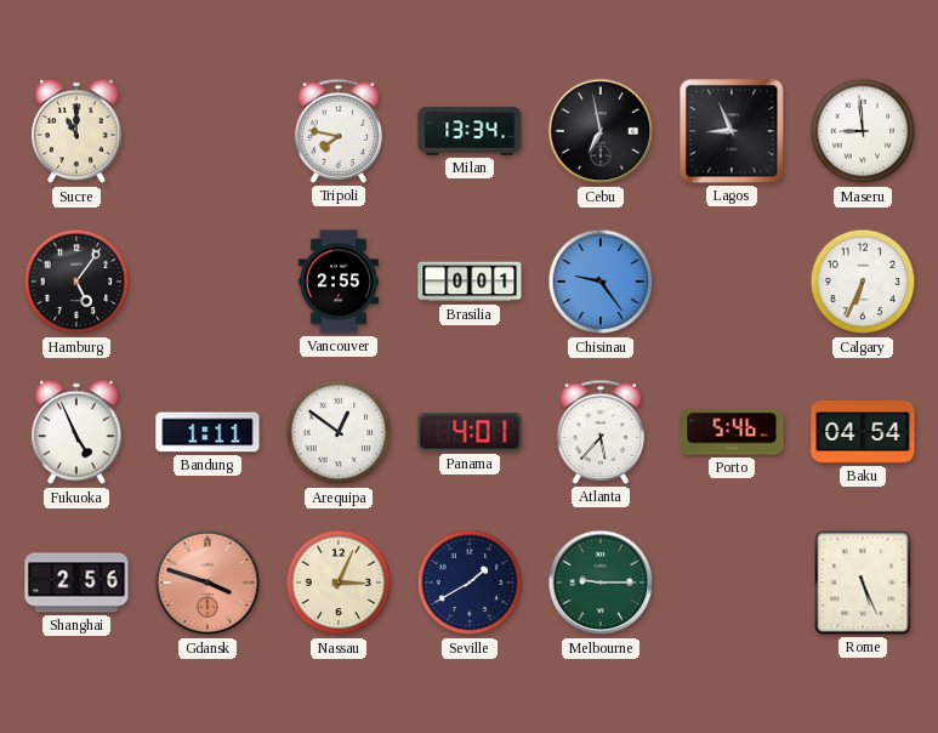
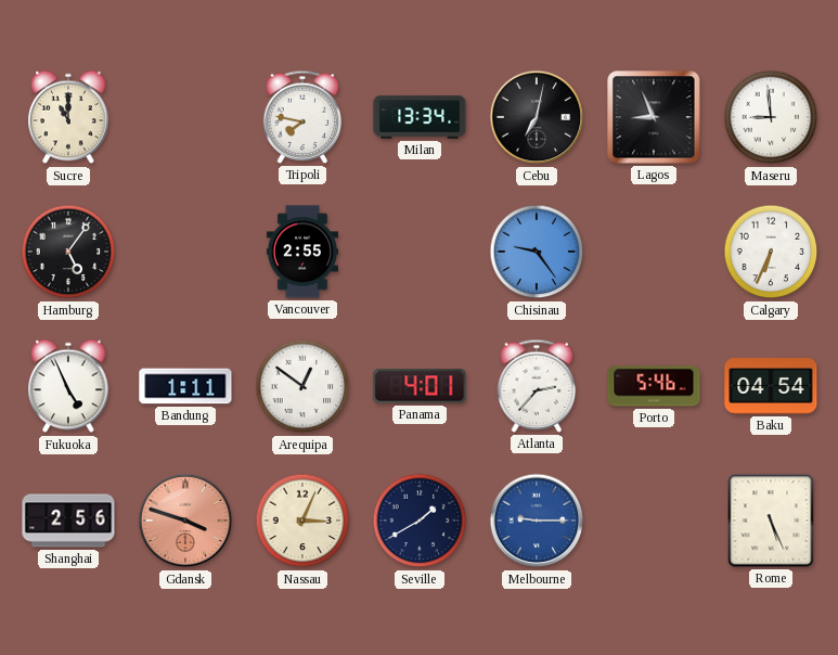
Cebu: 6:58 -> 7:02 (537, 117)
Brasilia: 0:01 -> none (470, 282)
Atlanta: 5:37 -> 2:37 (537, 386)
Melbourne dial: green -> blue (537, 521)
